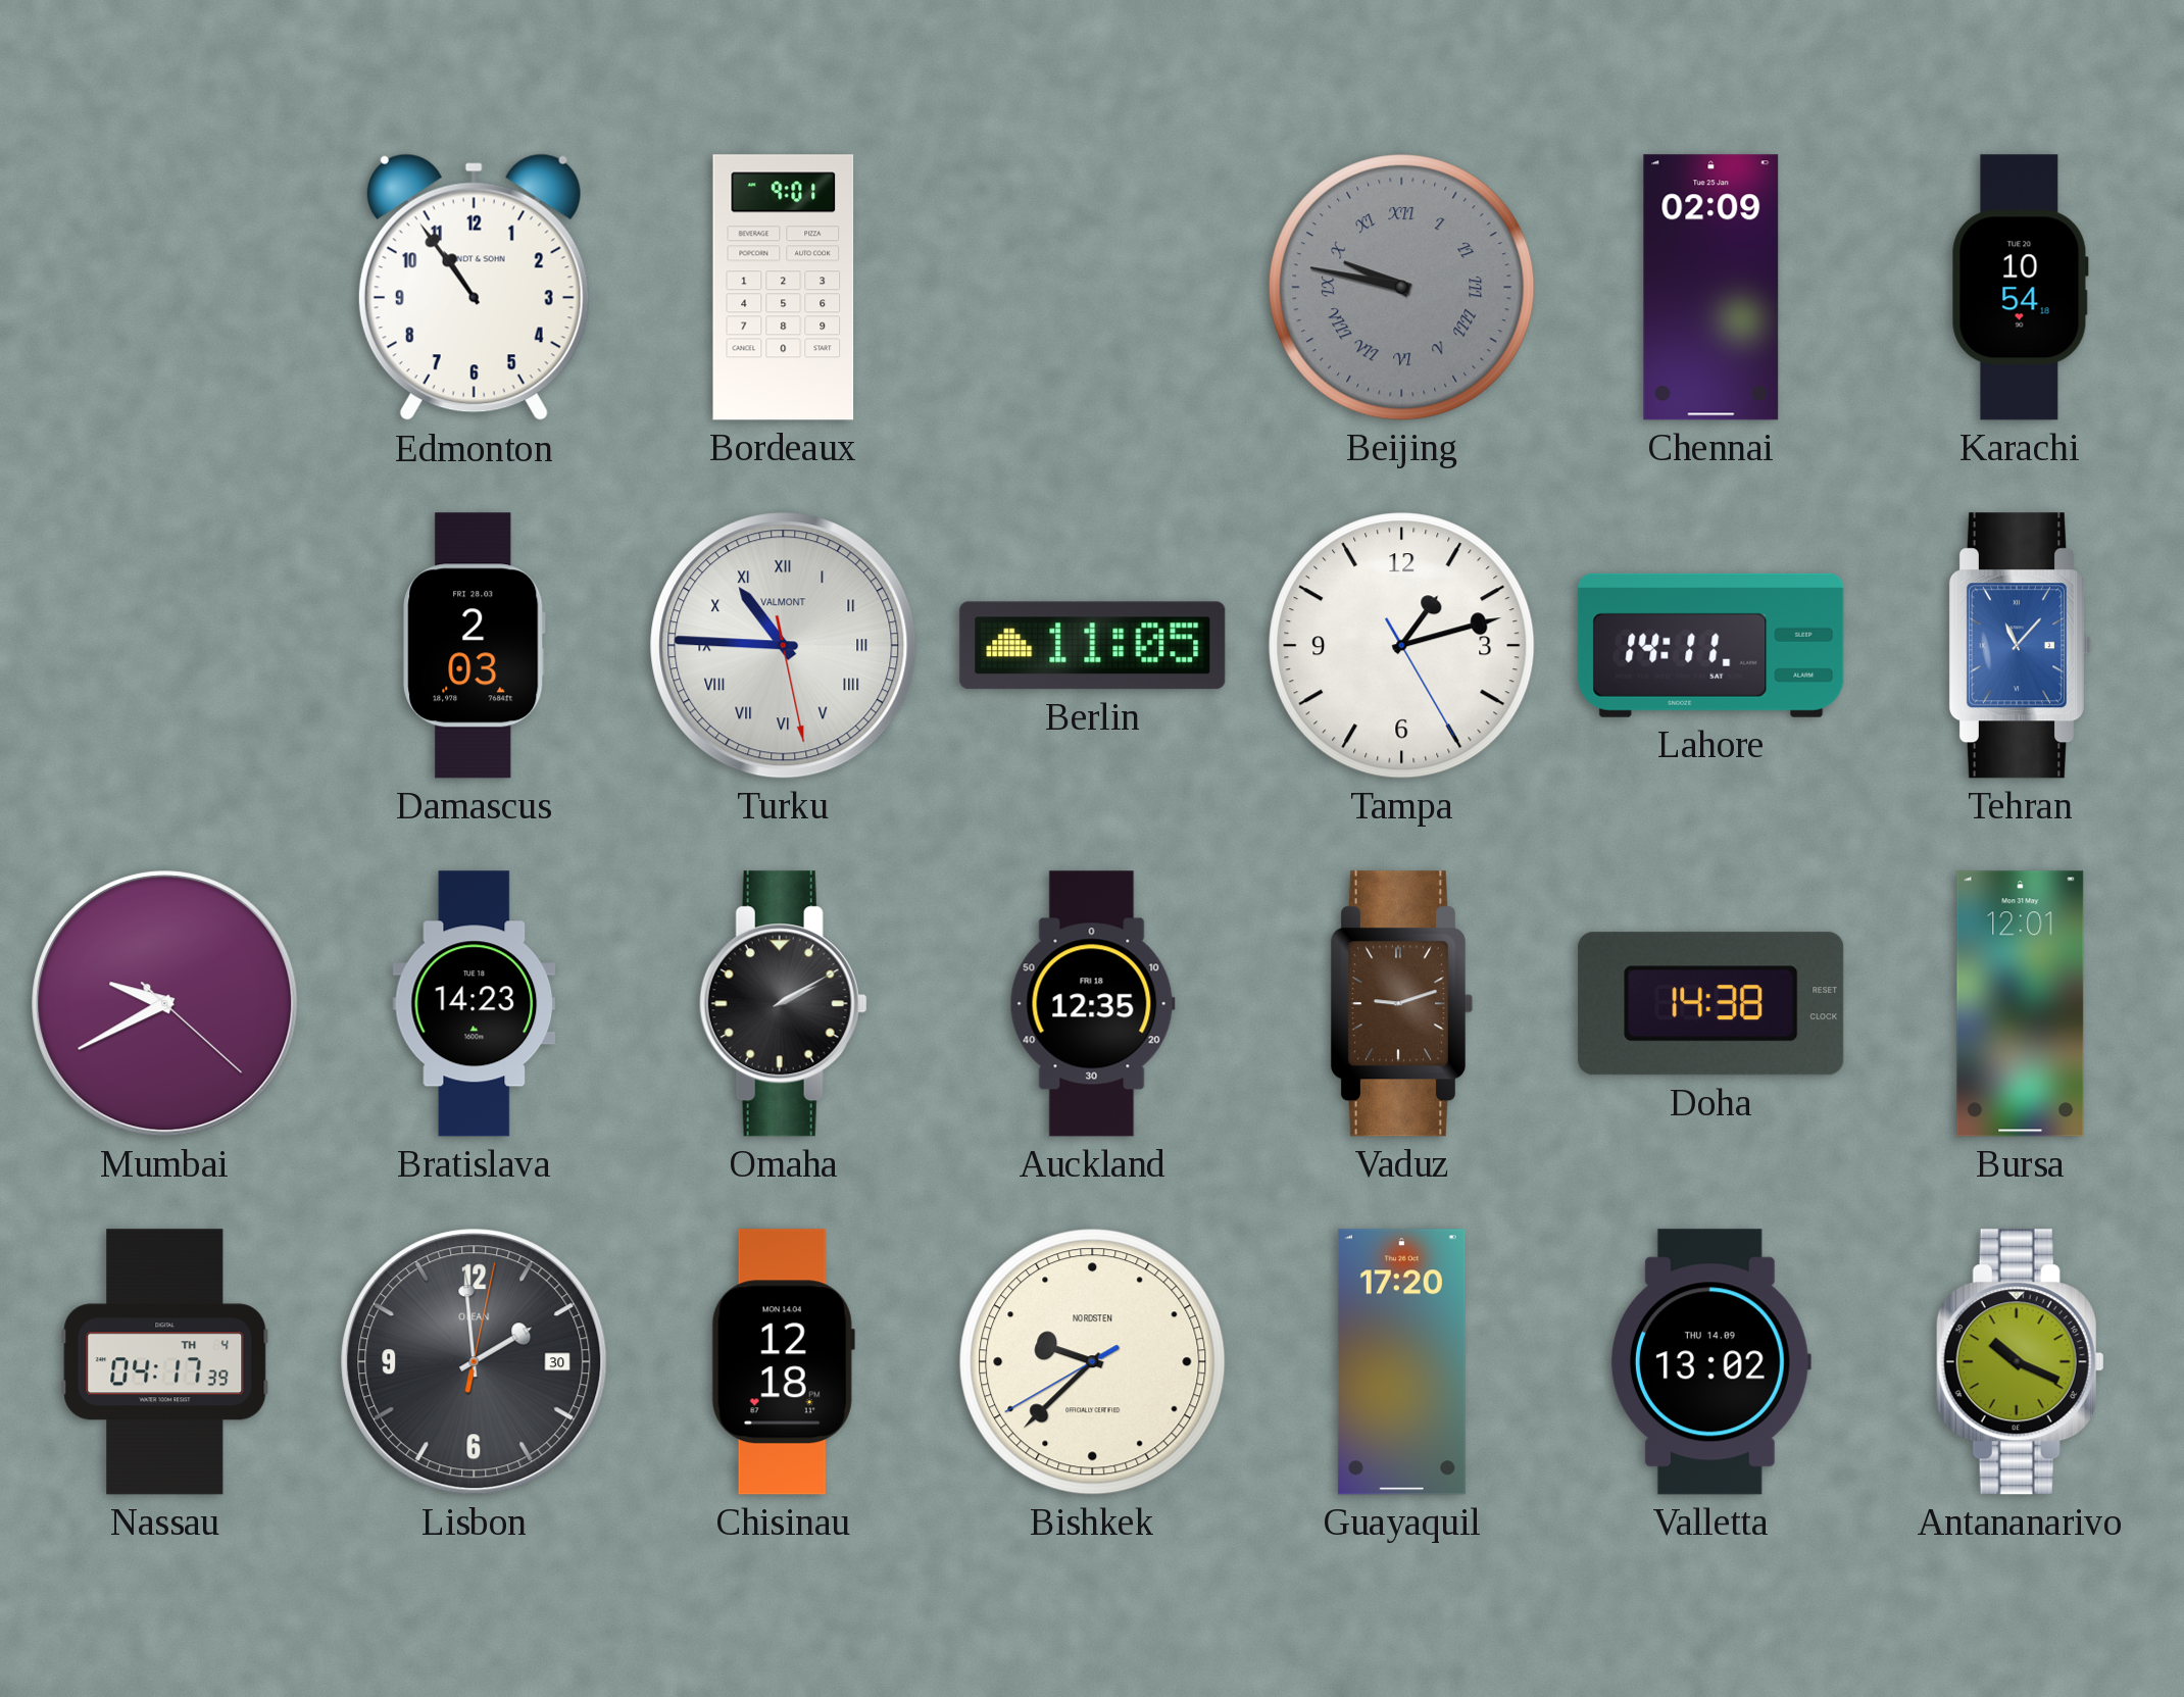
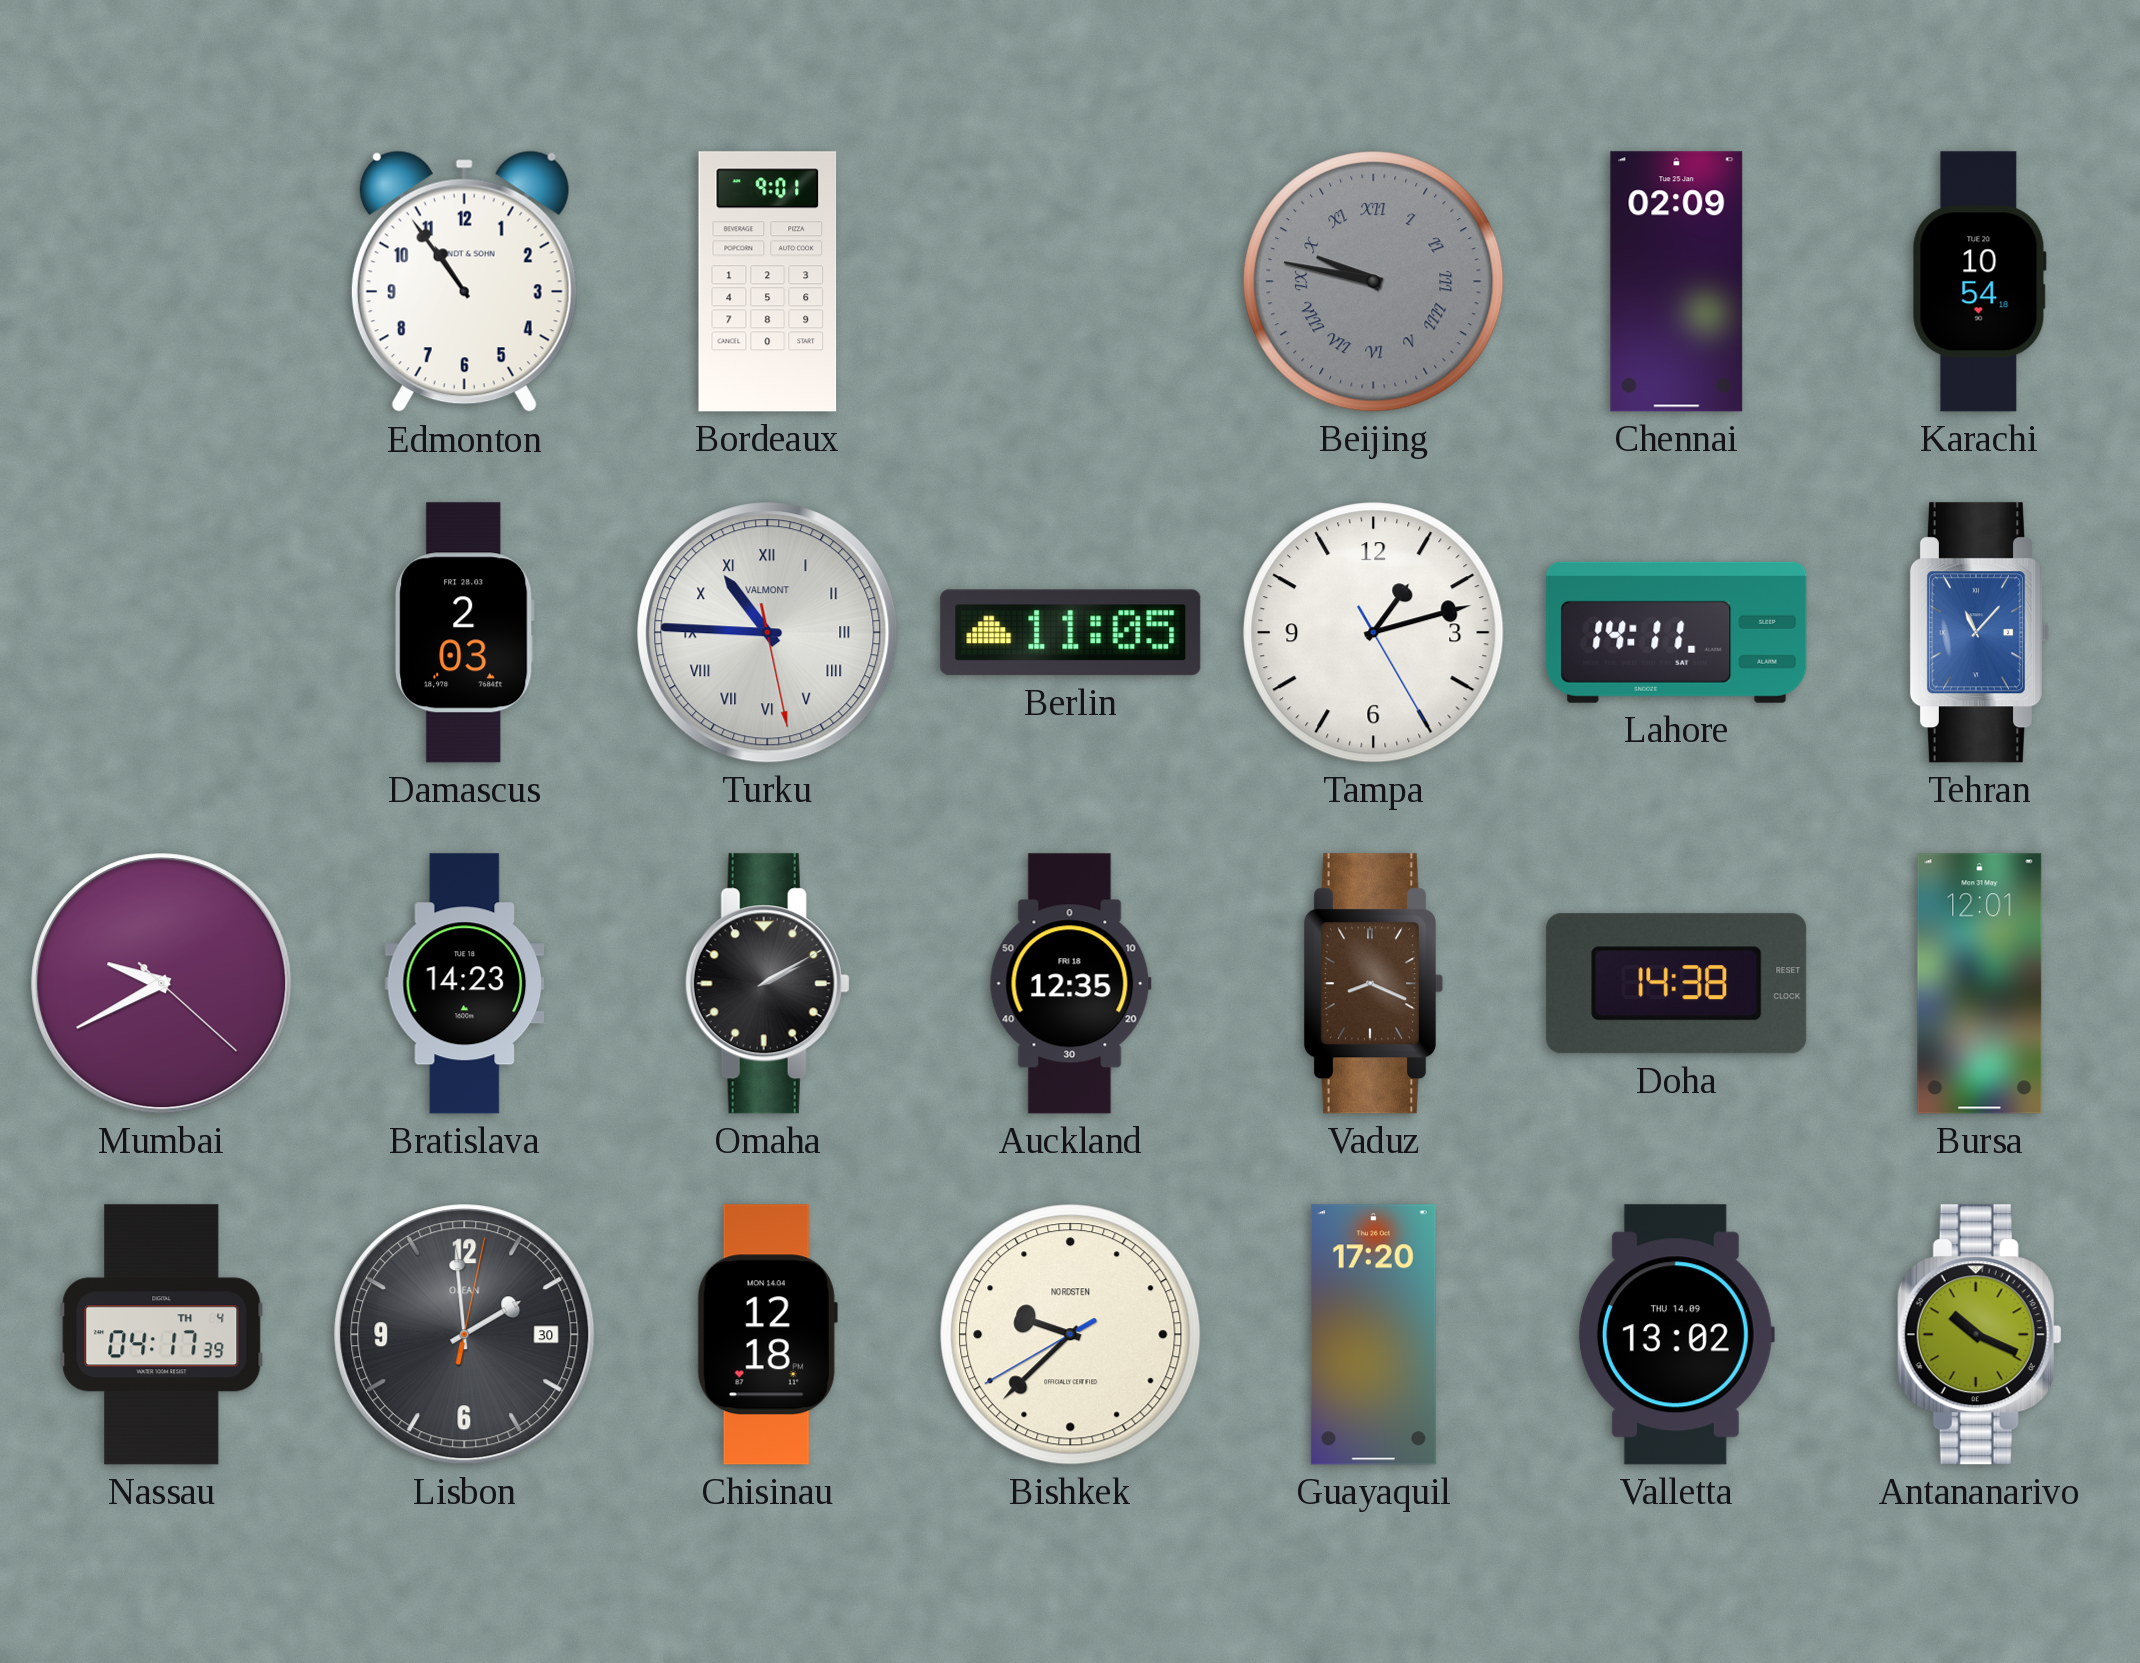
Vaduz: 9:12 -> 8:19 (1373, 984)
